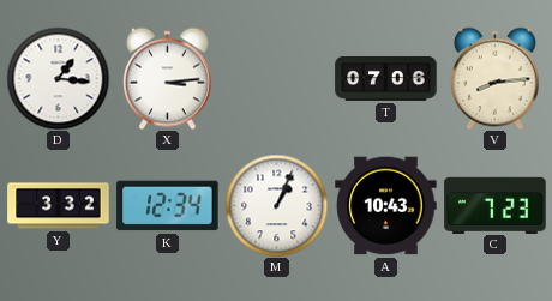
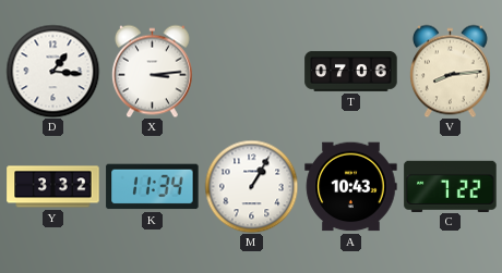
K: 12:34 -> 11:34 (153, 187)
M: 1:04 -> 1:05 (251, 186)
C: 7:23 -> 7:22 (451, 186)
